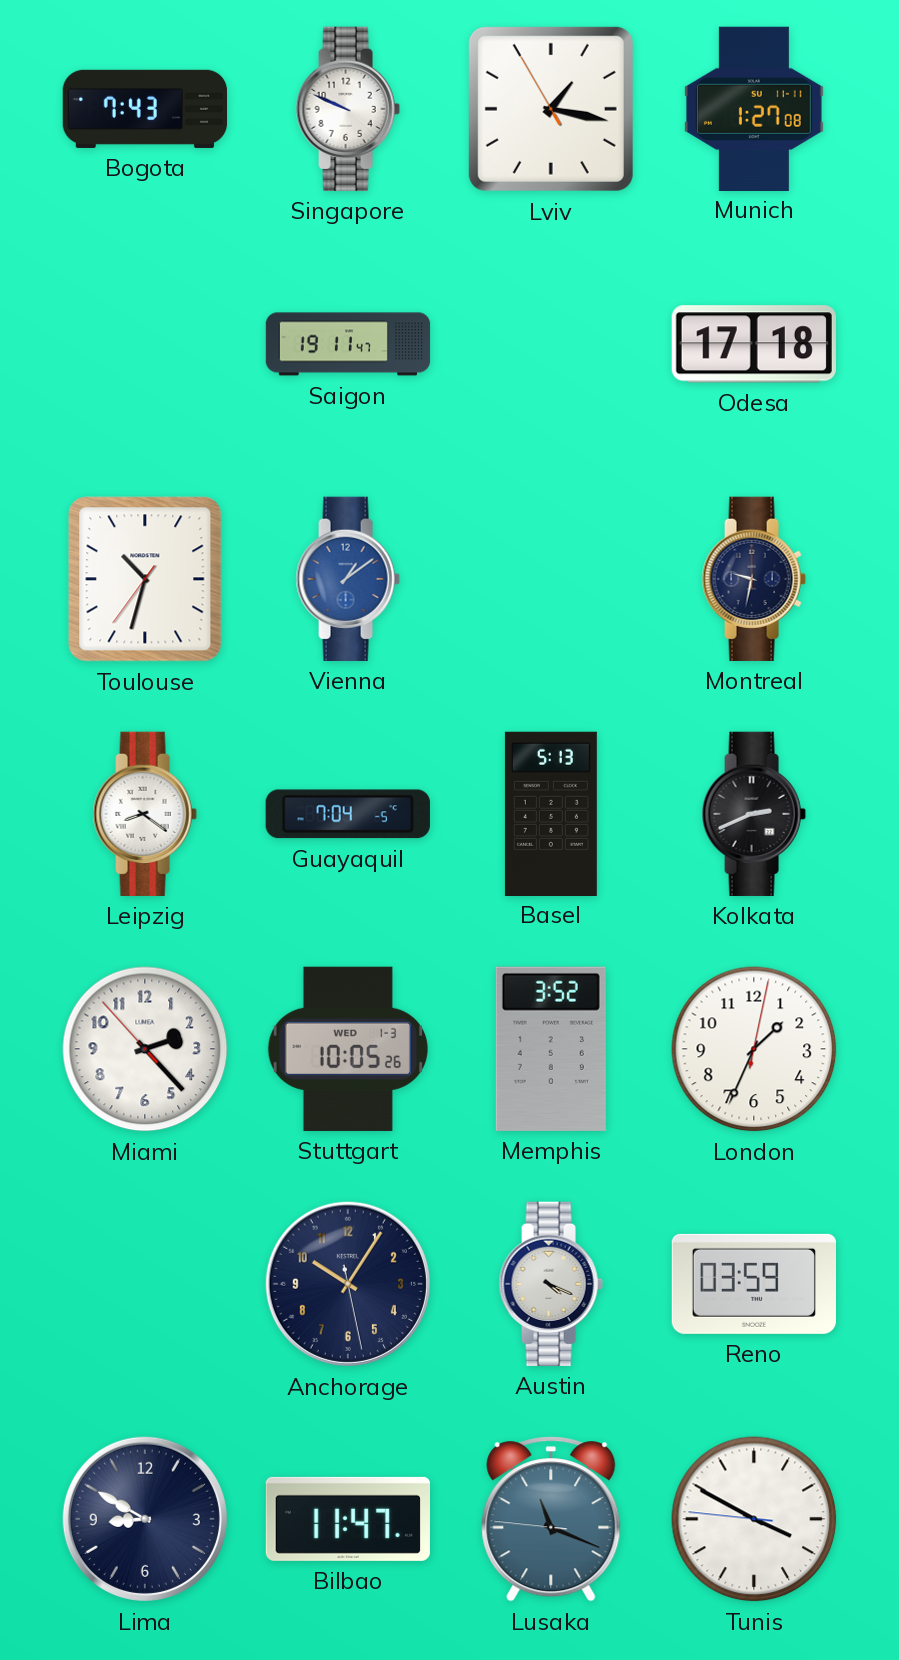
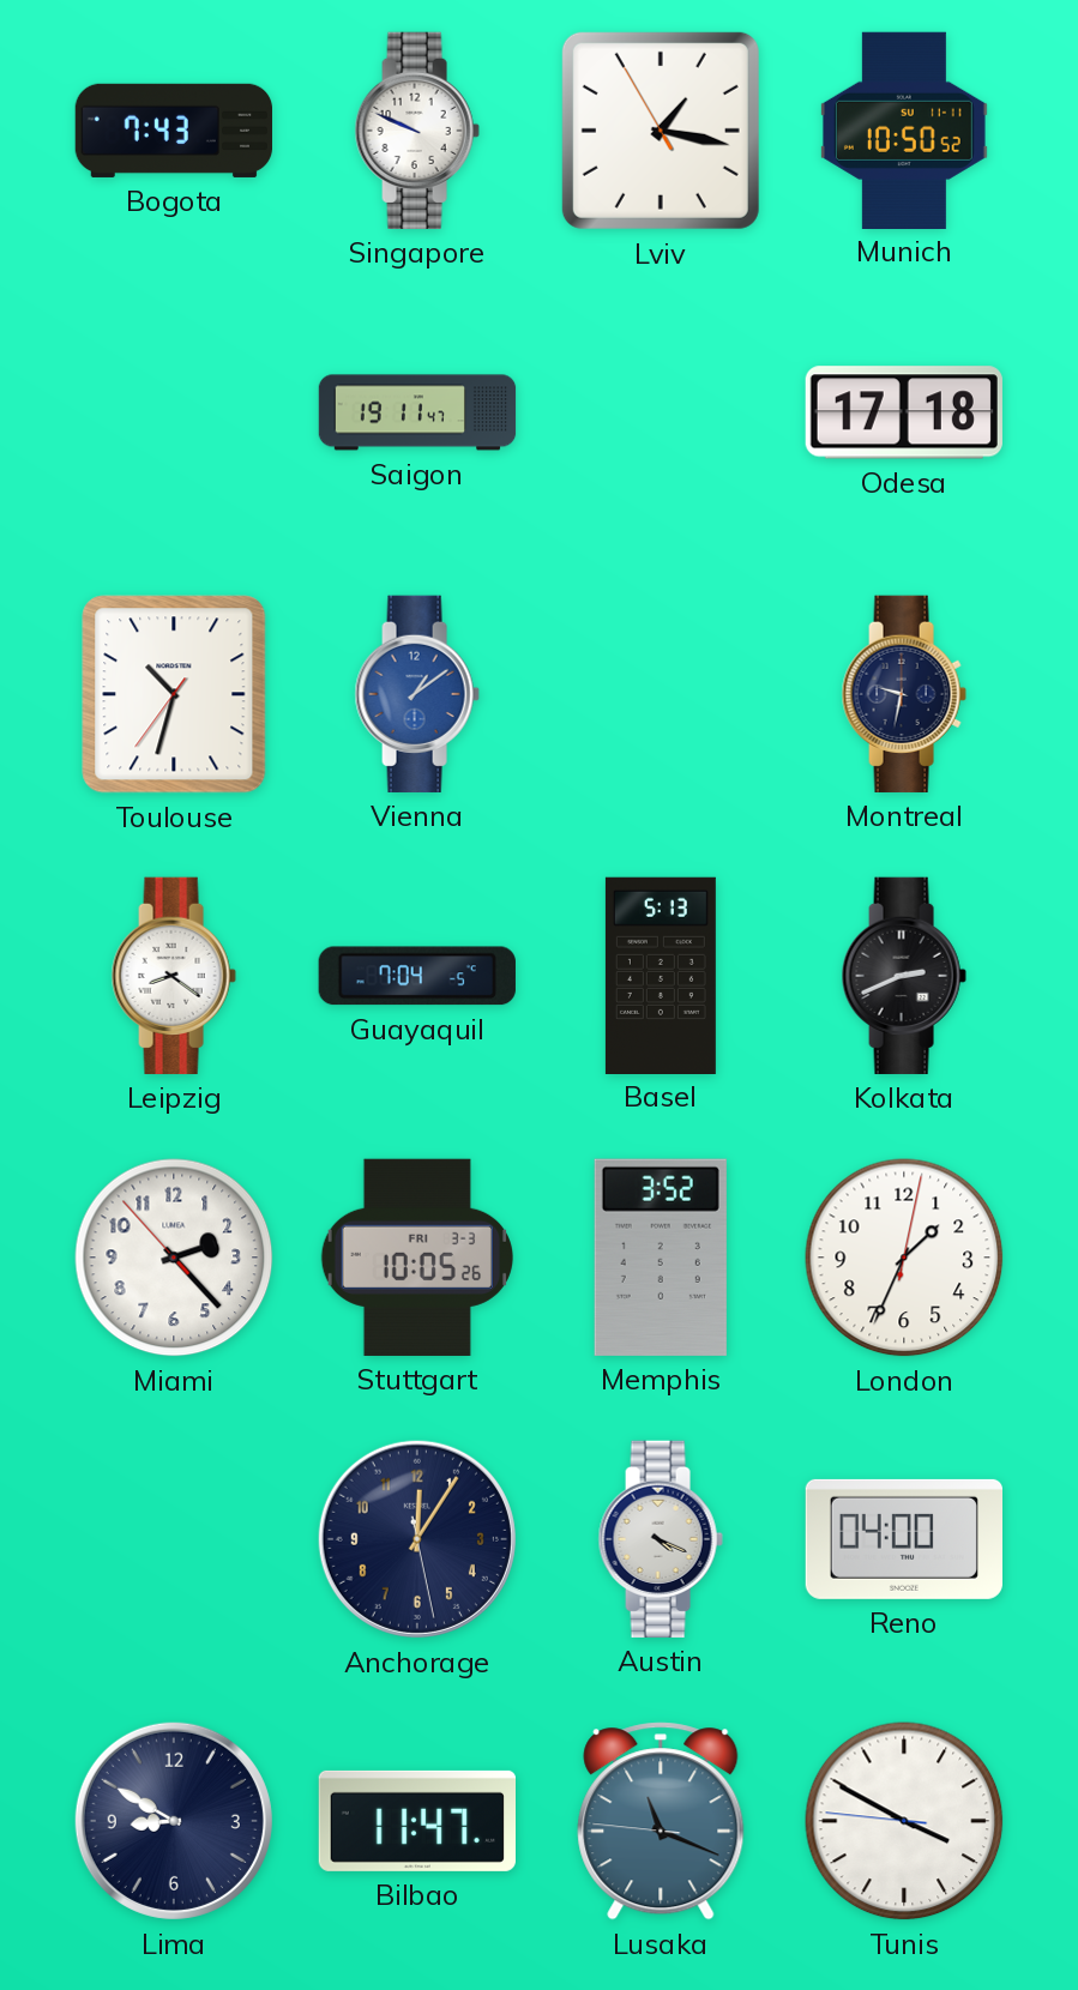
Munich: 1:27 -> 10:50 (904, 129)
Stuttgart date: WED 1-3 -> FRI 3-3 (417, 1258)
Anchorage: 10:05 -> 12:05 (417, 1539)
Reno: 03:59 -> 04:00 (903, 1539)
